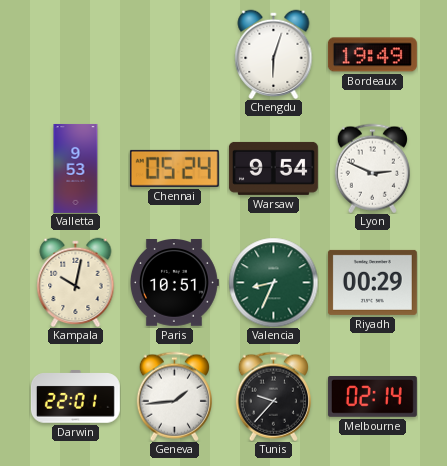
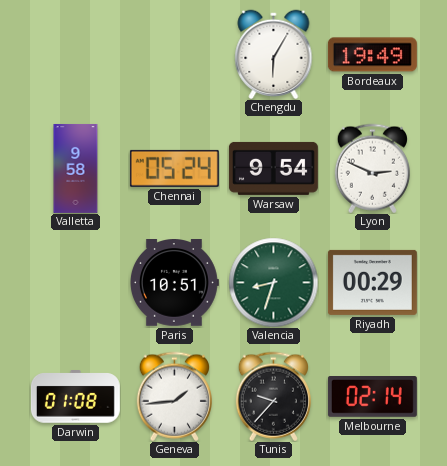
Chengdu: 6:03 -> 6:05 (274, 54)
Valletta: 9:53 -> 9:58 (76, 168)
Kampala: 10:02 -> none (76, 282)
Valencia: 8:34 -> 8:33 (273, 282)
Darwin: 22:01 -> 01:08 (75, 397)
